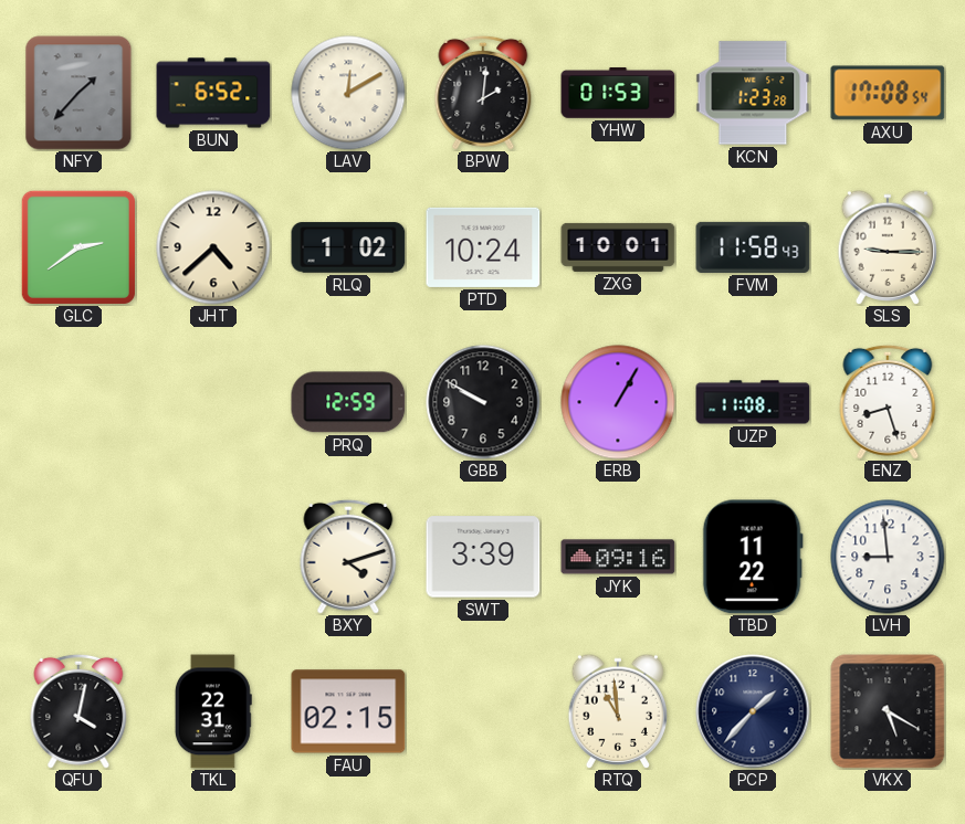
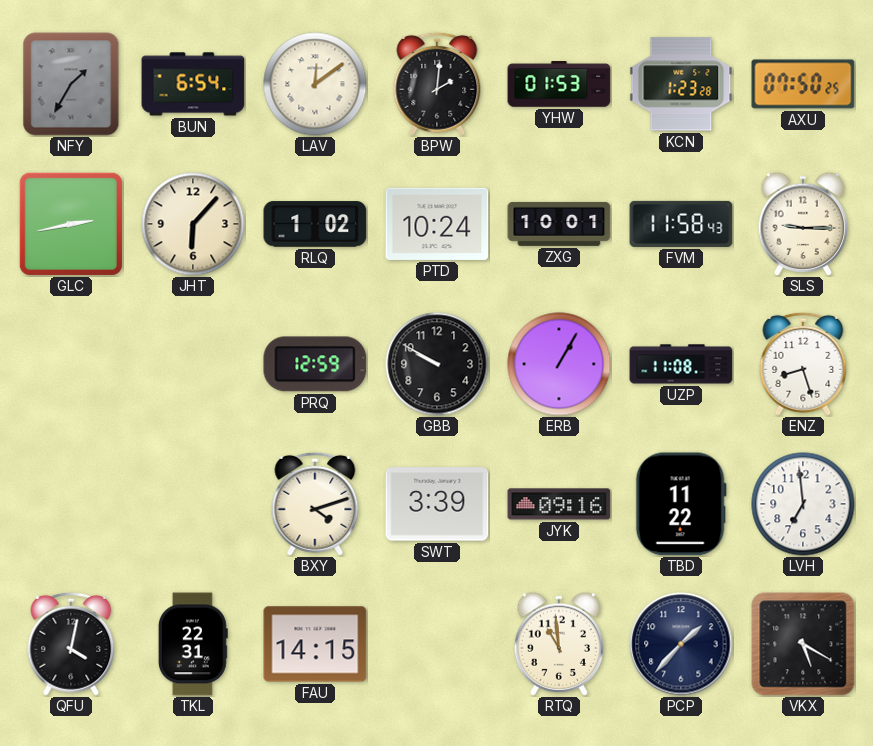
NFY: 1:37 -> 1:35 (71, 84)
BUN: 6:52 -> 6:54 (193, 84)
LAV: 12:10 -> 12:09 (315, 84)
AXU: 17:08 -> 07:50 (803, 84)
GLC: 2:39 -> 2:43 (71, 224)
JHT: 4:38 -> 6:07 (193, 224)
LVH: 8:59 -> 6:59 (803, 504)
FAU: 02:15 -> 14:15 (315, 644)
